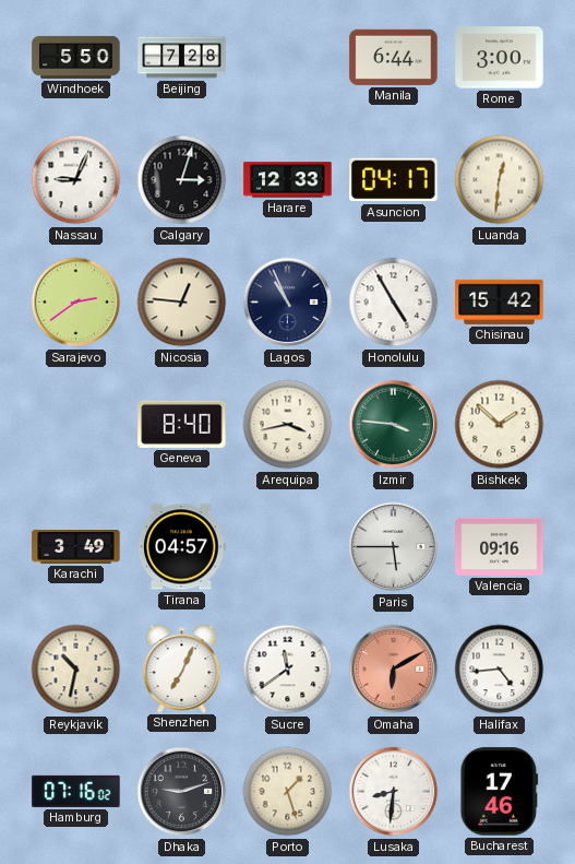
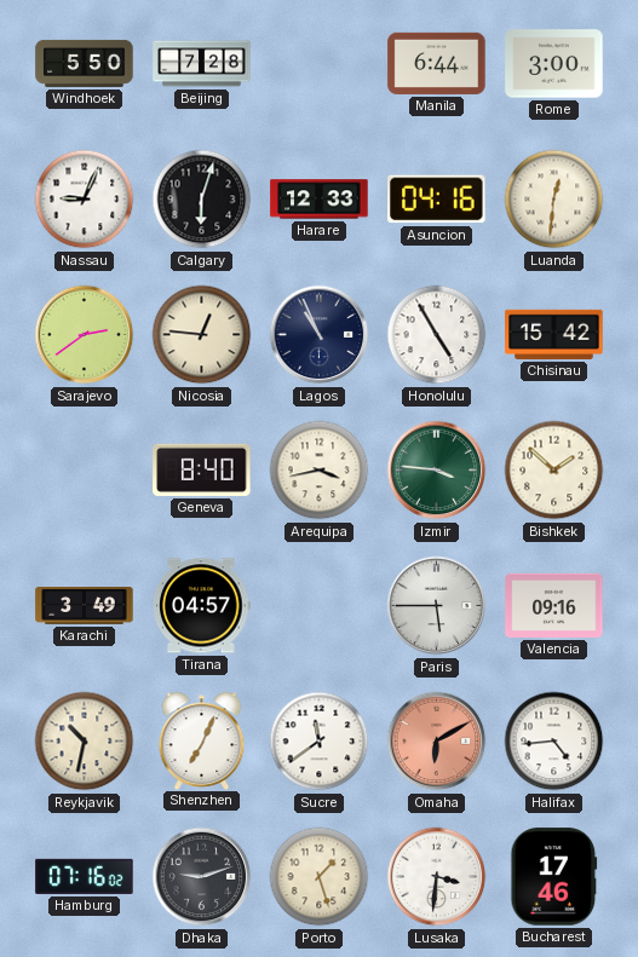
Calgary: 3:03 -> 6:03 (202, 200)
Asuncion: 04:17 -> 04:16 (437, 200)
Lusaka: 8:31 -> 3:31 (437, 877)
